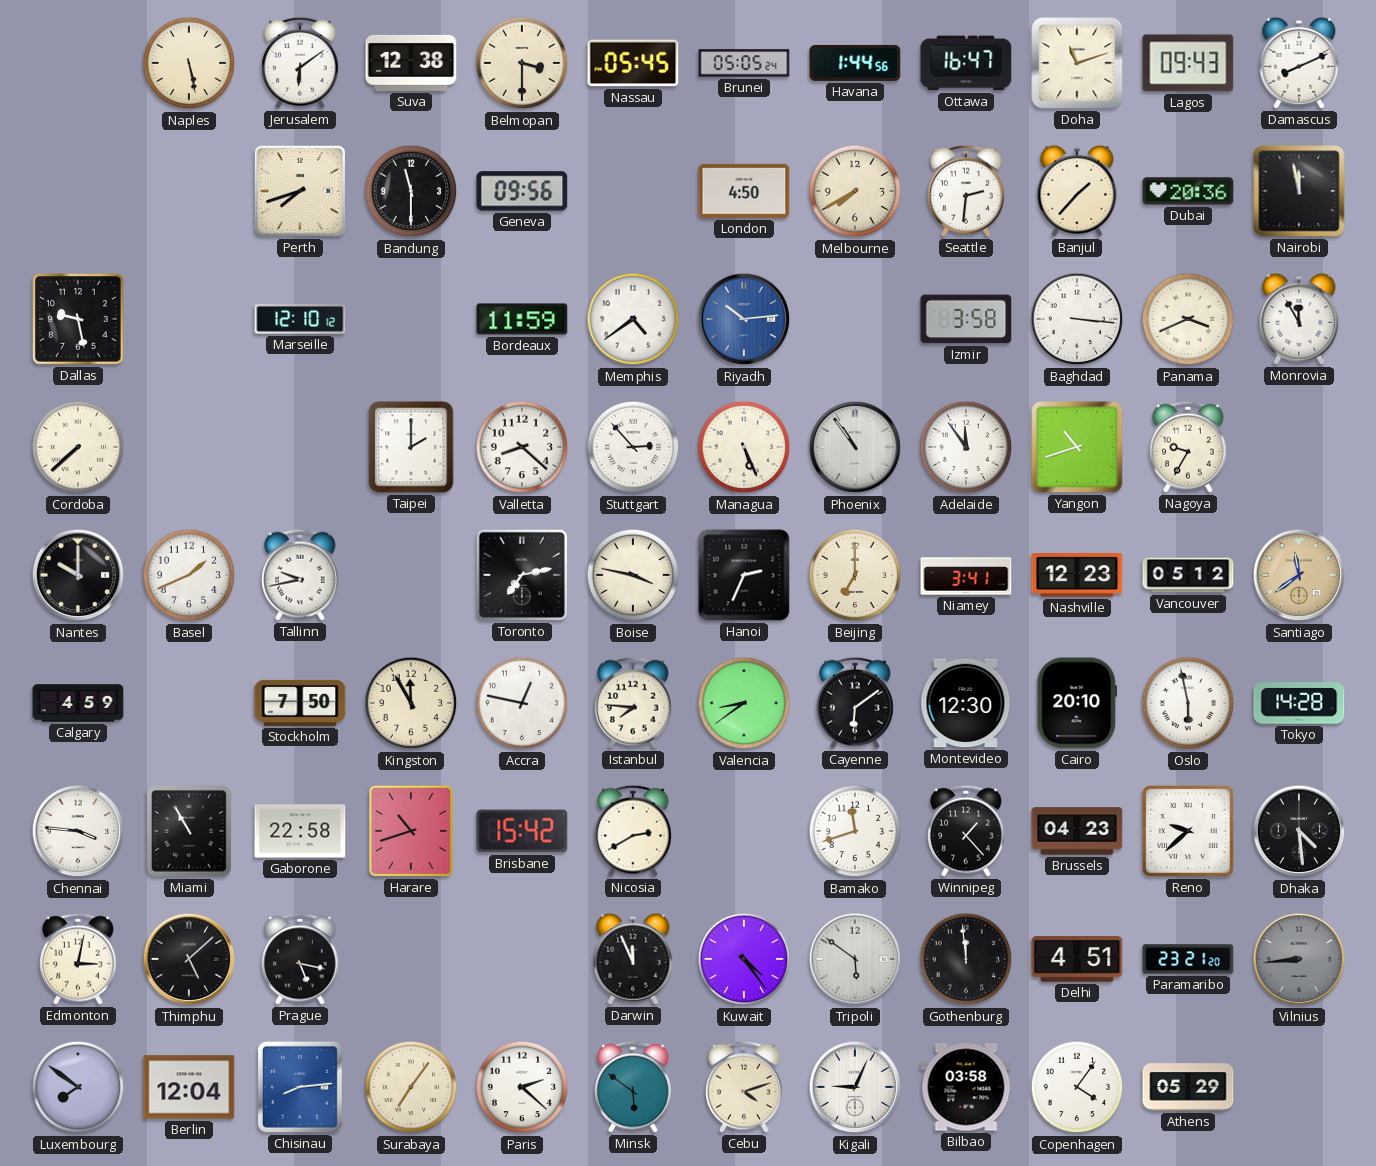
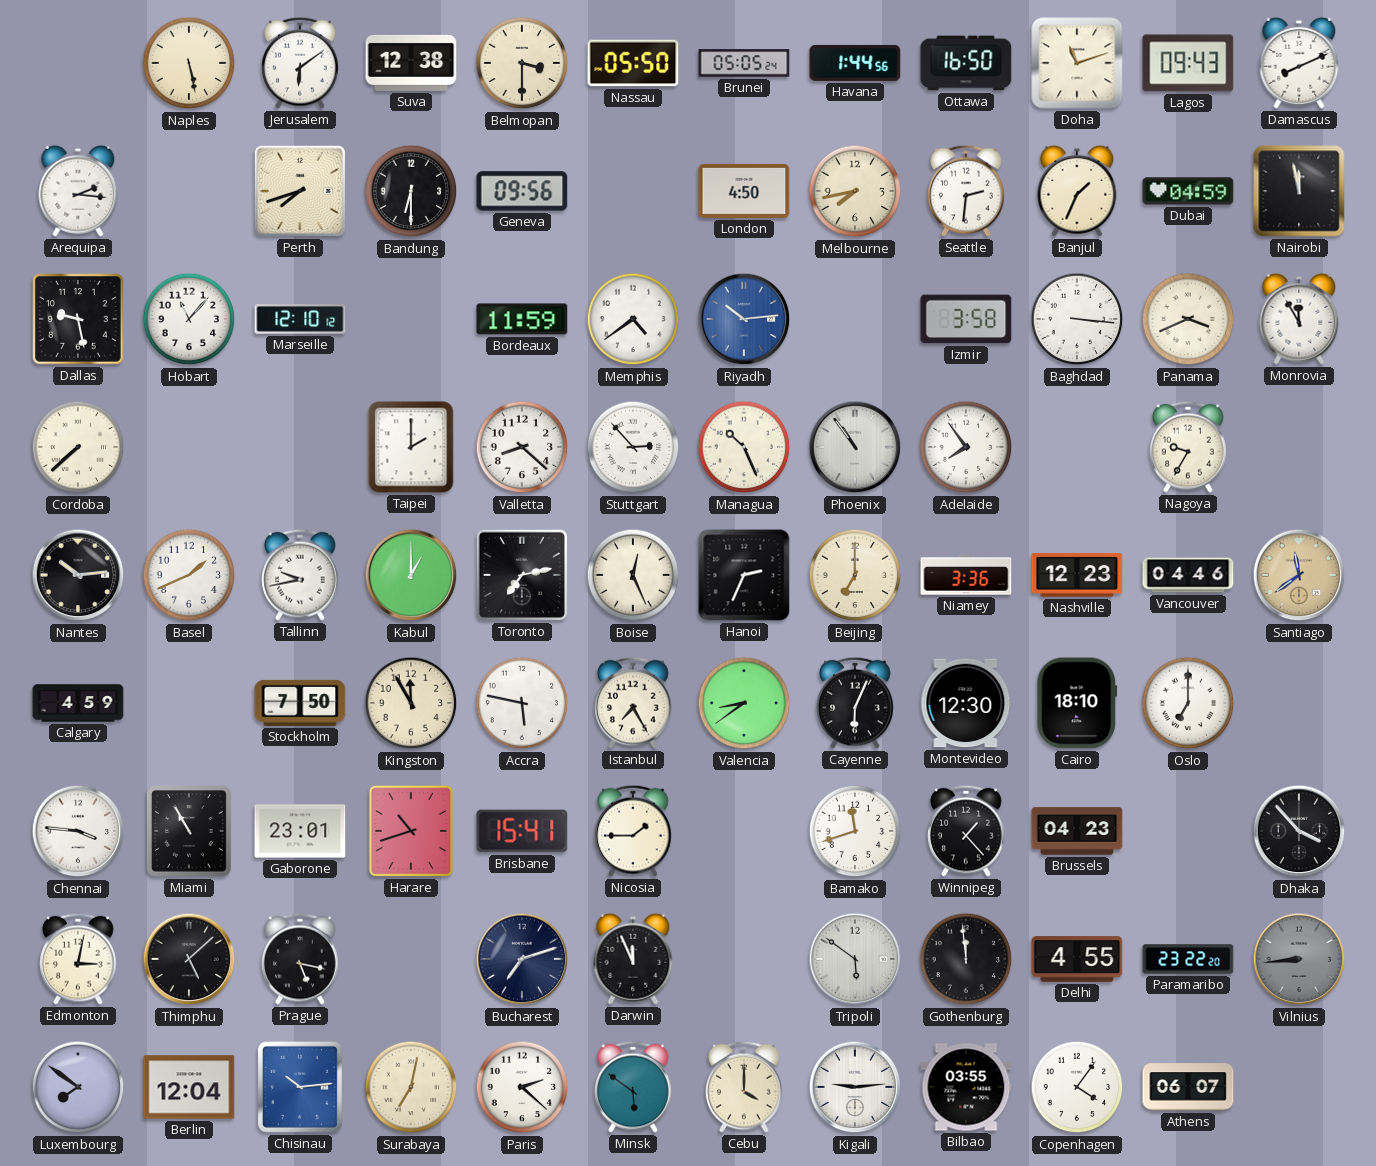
Nassau: 05:45 -> 05:50 (633, 63)
Ottawa: 16:47 -> 16:50 (966, 63)
Arequipa: none -> 2:16 (78, 191)
Bandung: 11:30 -> 6:30 (411, 191)
Melbourne: 7:40 -> 7:43 (855, 191)
Banjul: 1:37 -> 1:34 (1077, 191)
Dubai: 20:36 -> 04:59 (1188, 191)
Hobart: none -> 11:07 (189, 319)
Managua: 5:26 -> 10:26 (744, 447)
Adelaide: 11:54 -> 7:54 (966, 447)
Yangon: 10:42 -> none (1077, 447)
Nantes: 10:00 -> 10:14 (78, 575)
Kabul: none -> 1:00 (411, 575)
Boise: 3:47 -> 12:26 (633, 575)
Niamey: 3:41 -> 3:36 (966, 575)
Vancouver: 05:12 -> 04:46 (1188, 575)
Accra: 12:47 -> 5:47 (522, 703)
Istanbul: 7:46 -> 7:25 (633, 703)
Cayenne: 6:09 -> 6:04 (855, 703)
Cairo: 20:10 -> 18:10 (1077, 703)
Oslo: 5:58 -> 7:00 (1188, 703)
Tokyo: 14:28 -> none (1299, 703)
Gaborone: 22:58 -> 23:01 (300, 831)
Brisbane: 15:42 -> 15:41 (522, 831)
Nicosia: 2:40 -> 1:45 (633, 831)
Reno: 9:38 -> none (1188, 831)
Dhaka: 4:29 -> 3:53 (1299, 831)
Bucharest: none -> 7:12 (522, 959)
Kuwait: 4:24 -> none (744, 959)
Delhi: 4:51 -> 4:55 (1077, 959)
Paramaribo: 23:21 -> 23:22 (1188, 959)
Chisinau: 8:14 -> 10:14 (300, 1087)
Surabaya: 7:06 -> 7:02 (411, 1087)
Cebu: 4:12 -> 4:00 (744, 1087)
Kigali: 9:04 -> 9:14 (855, 1087)
Bilbao: 03:58 -> 03:55 (966, 1087)
Athens: 05:29 -> 06:07 (1188, 1087)
